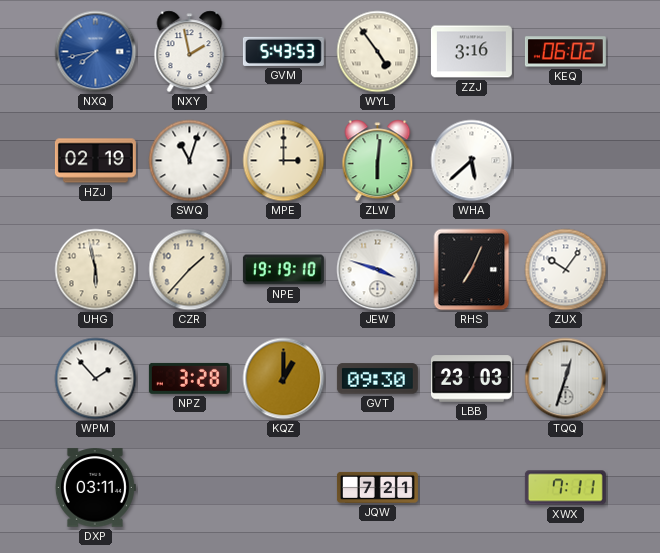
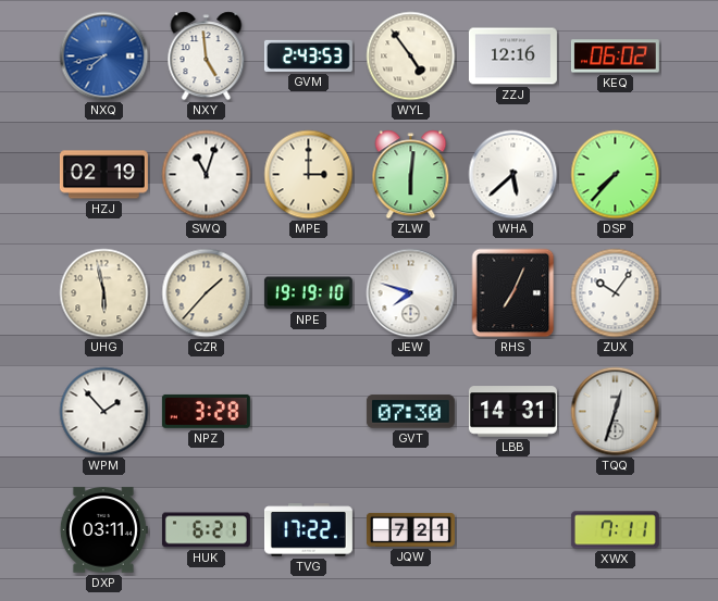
NXY: 1:58 -> 4:59 (207, 57)
GVM: 5:43 -> 2:43 (308, 55)
ZZJ: 3:16 -> 12:16 (512, 57)
DSP: none -> 7:37 (616, 175)
JEW: 3:48 -> 7:48 (411, 293)
KQZ: 1:00 -> none (284, 379)
GVT: 09:30 -> 07:30 (410, 412)
LBB: 23:03 -> 14:31 (512, 412)
HUK: none -> 6:21 (206, 530)
TVG: none -> 17:22 (308, 530)
